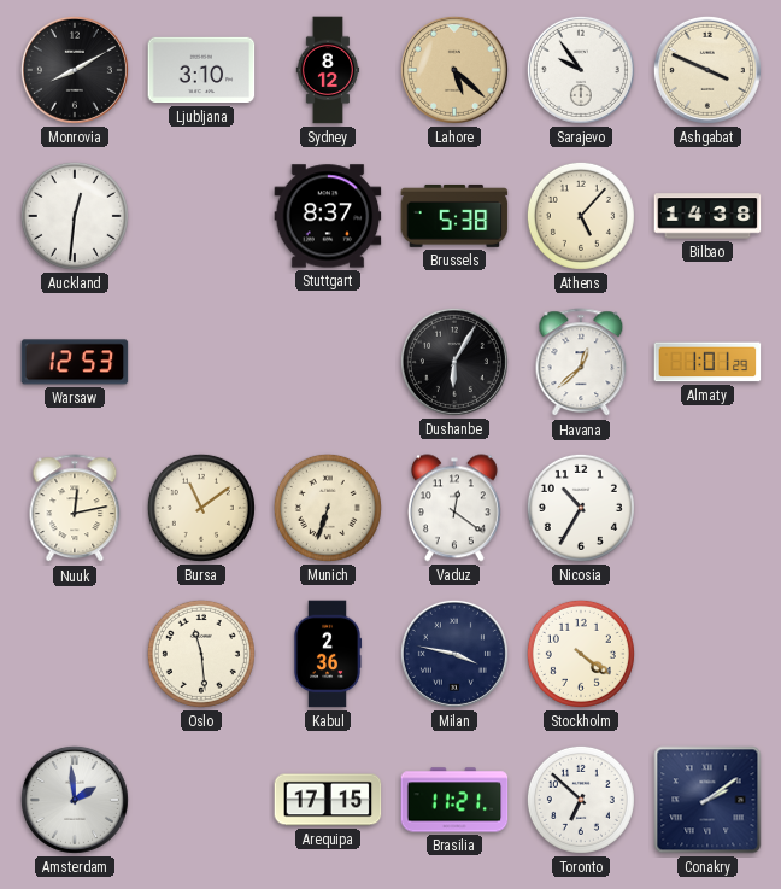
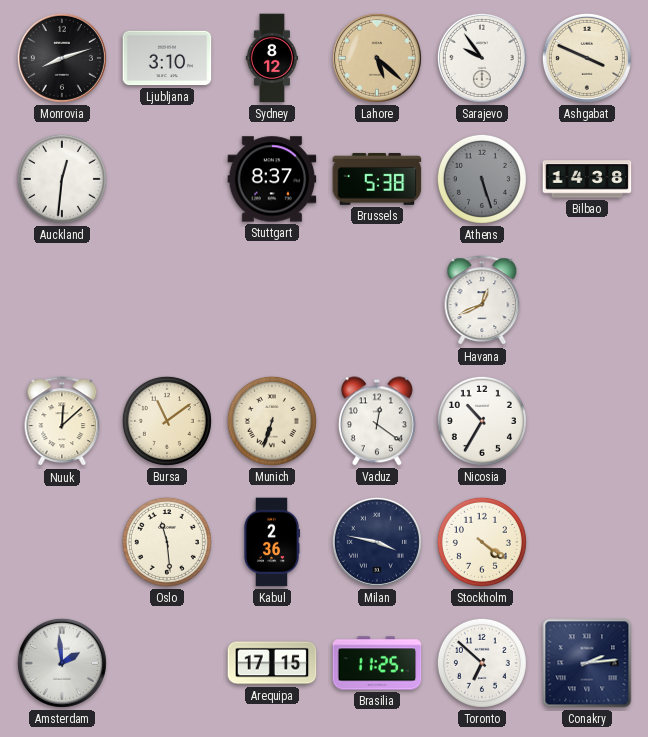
Monrovia: 8:10 -> 8:12 (62, 58)
Athens: 5:07 -> 5:27 (482, 179)
Athens dial: cream -> grey (482, 179)
Warsaw: 12:53 -> none (75, 362)
Dushanbe: 6:05 -> none (454, 362)
Havana: 12:38 -> 12:41 (482, 301)
Almaty: 1:01 -> none (707, 362)
Nuuk: 12:13 -> 12:08 (62, 422)
Brasilia: 11:21 -> 11:25 (377, 663)
Conakry: 2:09 -> 2:14 (587, 663)
